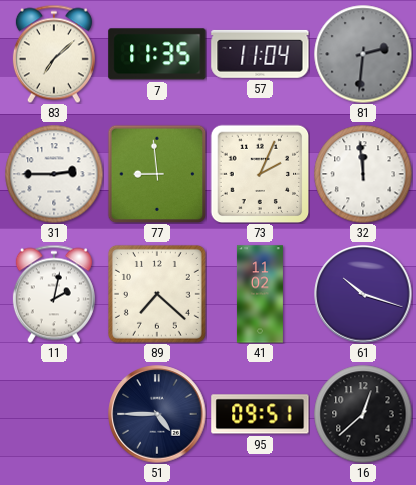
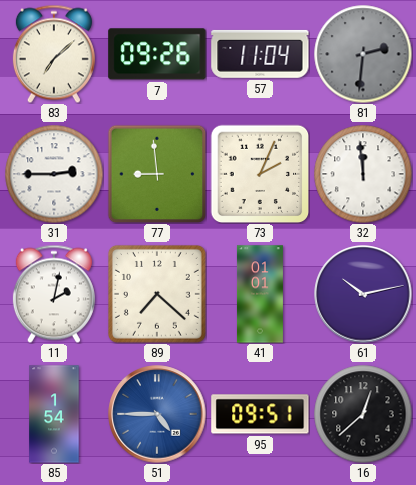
7: 11:35 -> 09:26 (157, 54)
41: 11:02 -> 01:01 (260, 294)
61: 10:18 -> 10:13 (363, 294)
85: none -> 1:54 (54, 414)
51 dial: navy -> blue (157, 414)
